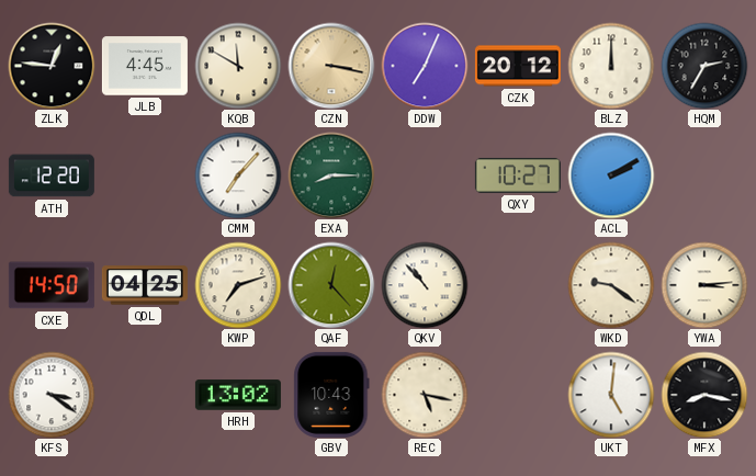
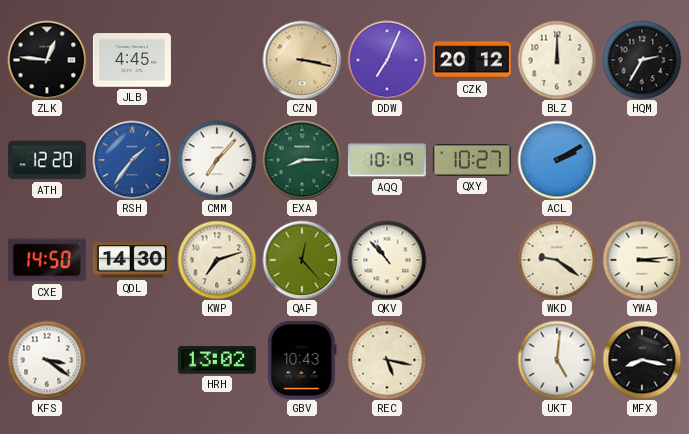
KQB: 11:50 -> none (238, 66)
RSH: none -> 1:36 (132, 160)
AQQ: none -> 10:19 (387, 160)
QDL: 04:25 -> 14:30 (132, 260)
